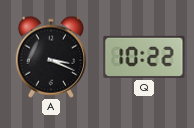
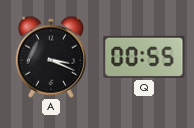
Q: 10:22 -> 00:55 (144, 57)
